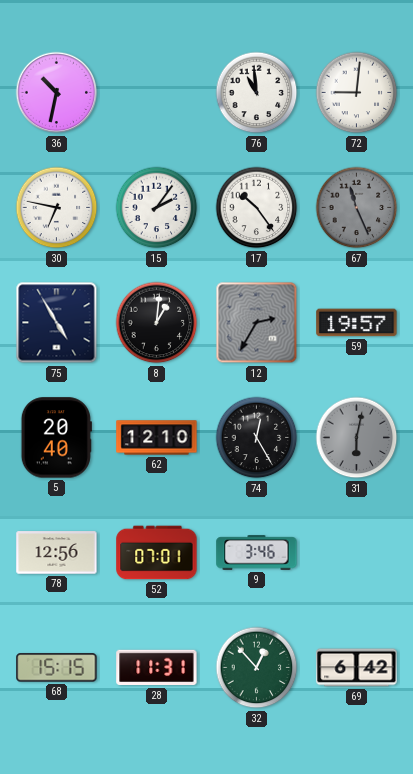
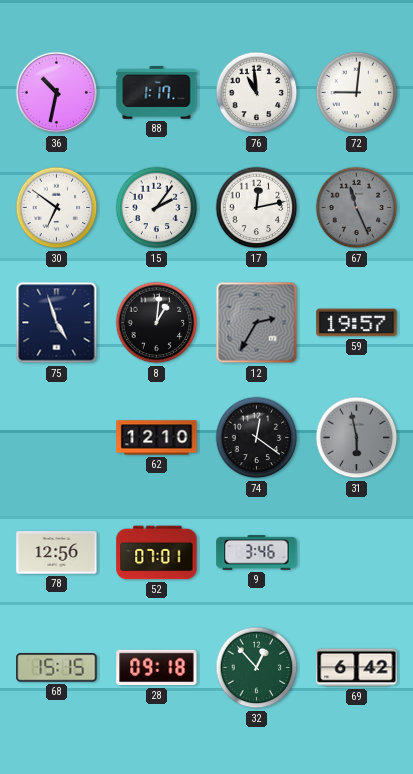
88: none -> 1:17 (157, 92)
30: 6:47 -> 6:51 (57, 208)
17: 10:24 -> 12:13 (257, 208)
75: 4:55 -> 4:57 (57, 323)
5: 20:40 -> none (56, 438)
74: 12:25 -> 12:21 (257, 438)
31: 6:02 -> 5:58 (357, 438)
28: 11:31 -> 09:18 (157, 668)
